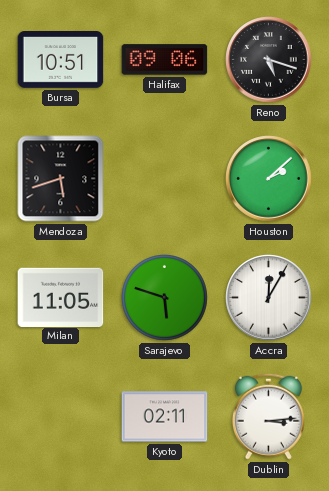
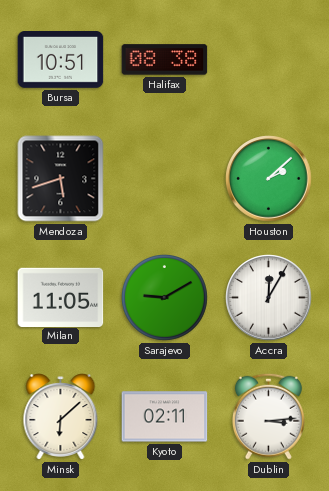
Halifax: 09:06 -> 08:38 (165, 60)
Reno: 5:18 -> none (269, 60)
Sarajevo: 5:48 -> 9:10 (165, 298)
Minsk: none -> 6:08 (61, 417)
